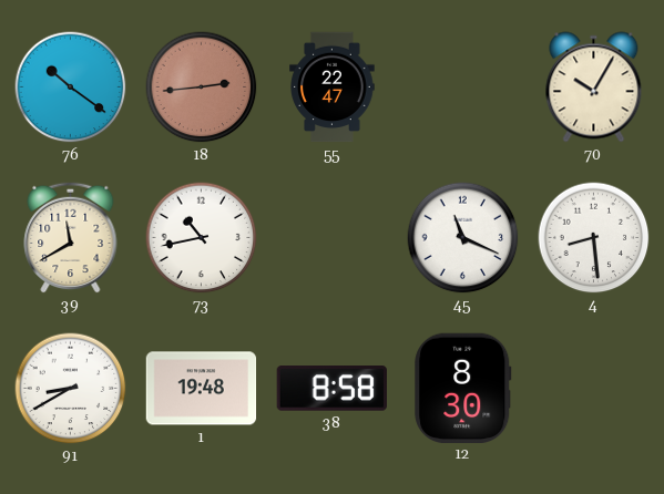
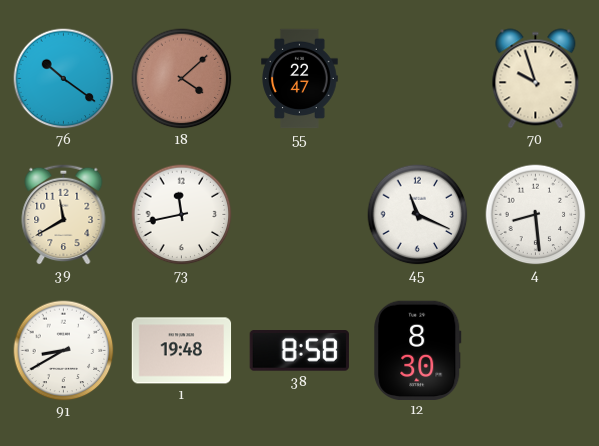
18: 2:44 -> 4:08 (182, 79)
70: 10:05 -> 9:57 (536, 79)
73: 10:43 -> 11:43 (182, 215)
